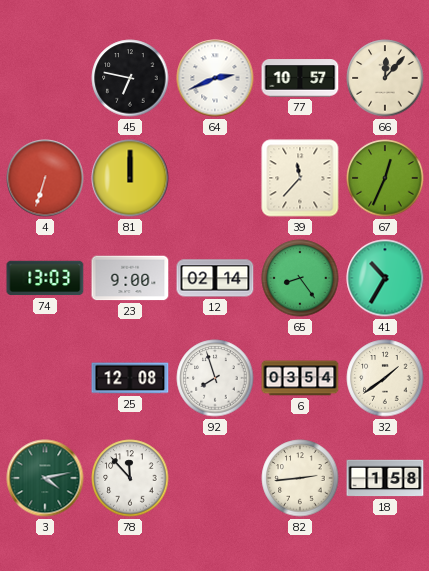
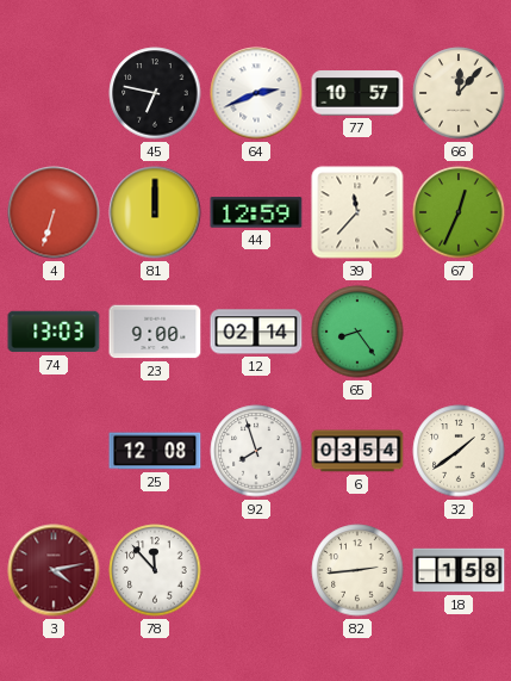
44: none -> 12:59 (256, 212)
41: 10:35 -> none (385, 278)
3 dial: green -> burgundy (54, 570)
